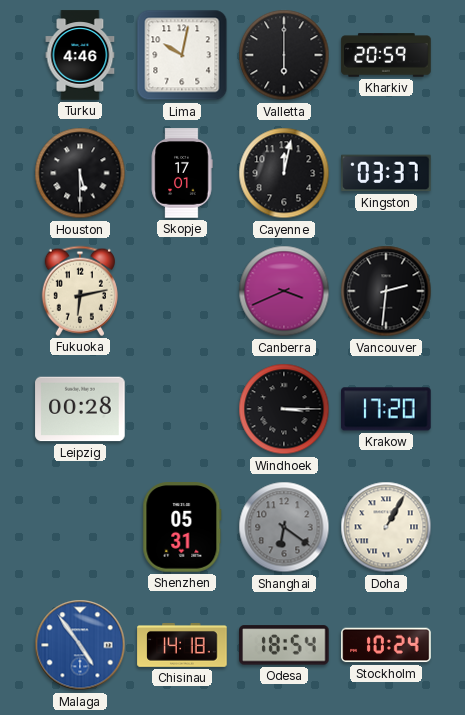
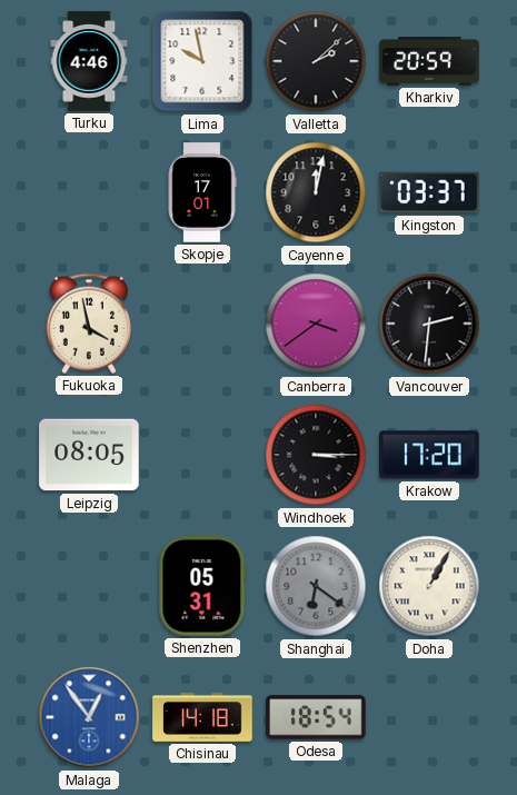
Lima: 10:02 -> 9:58 (202, 61)
Valletta: 6:00 -> 2:08 (316, 61)
Houston: 5:30 -> none (80, 173)
Fukuoka: 6:13 -> 3:58 (89, 324)
Canberra: 3:41 -> 3:39 (316, 324)
Leipzig: 00:28 -> 08:05 (89, 455)
Malaga: 4:54 -> 12:54 (89, 717)
Stockholm: 10:24 -> none (386, 645)
